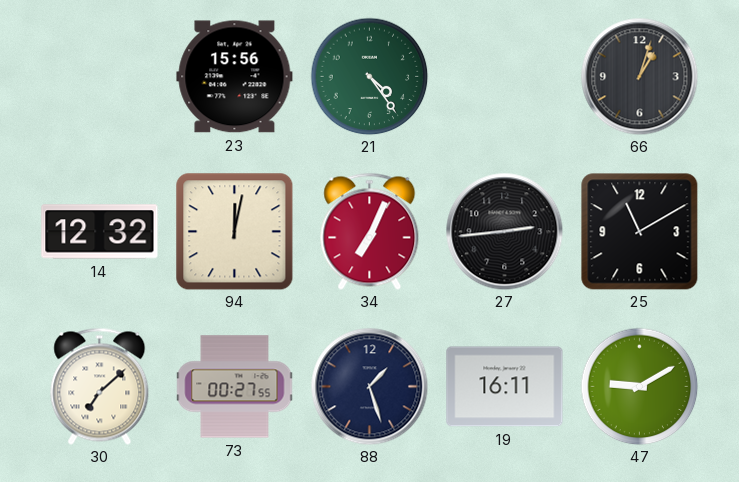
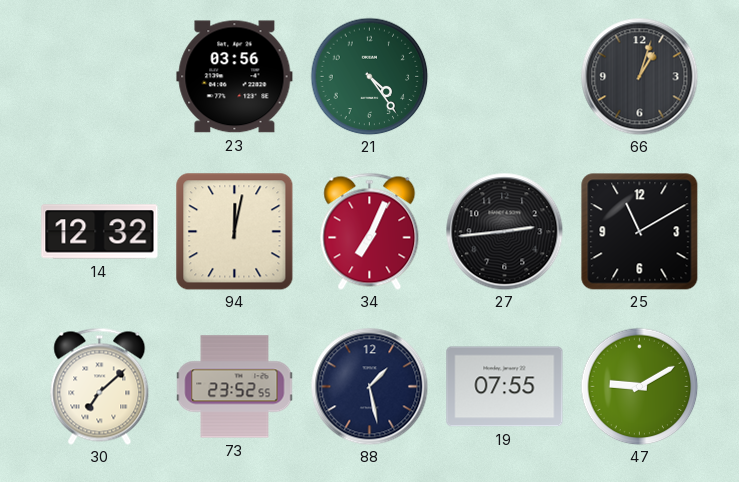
23: 15:56 -> 03:56 (235, 77)
73: 00:27 -> 23:52 (235, 387)
88: 1:27 -> 1:28 (369, 386)
19: 16:11 -> 07:55 (505, 387)
